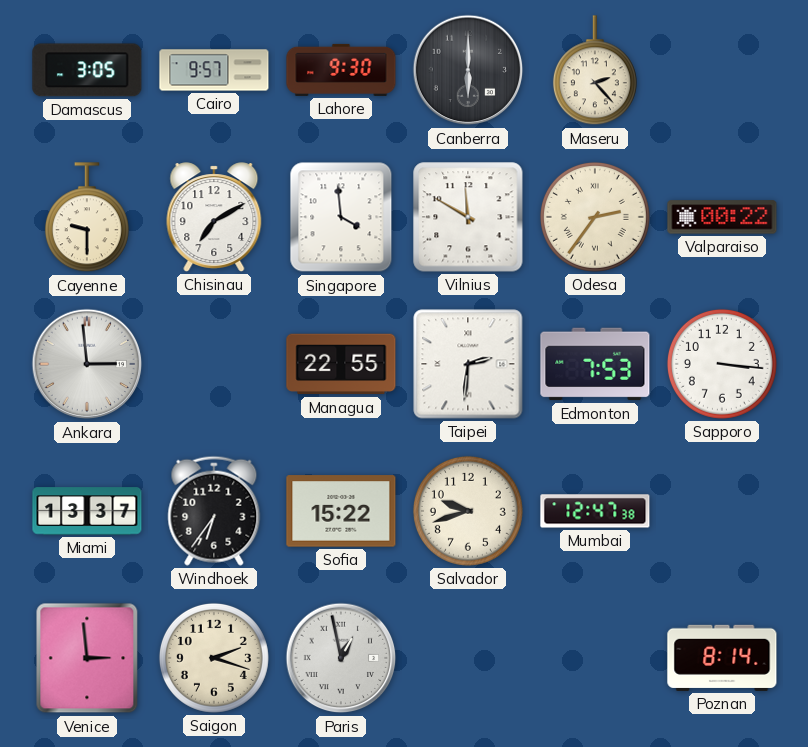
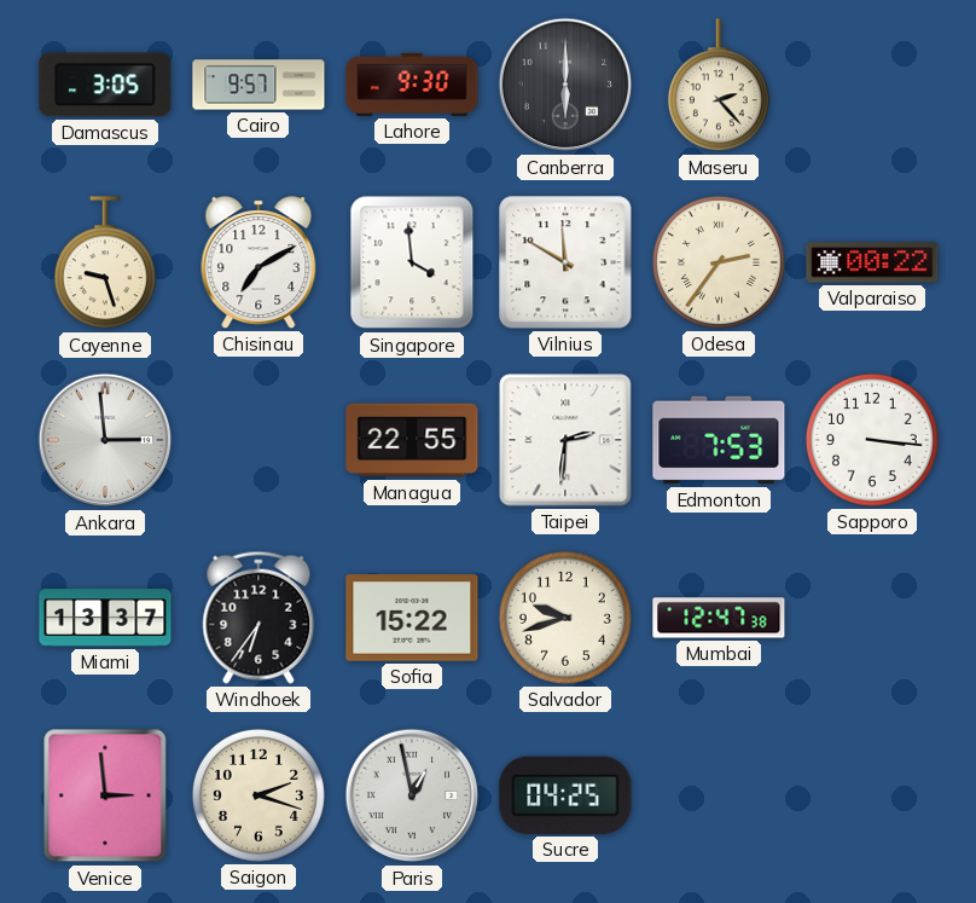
Cayenne: 9:30 -> 9:27 (105, 264)
Sucre: none -> 04:25 (565, 795)
Poznan: 8:14 -> none (722, 658)
